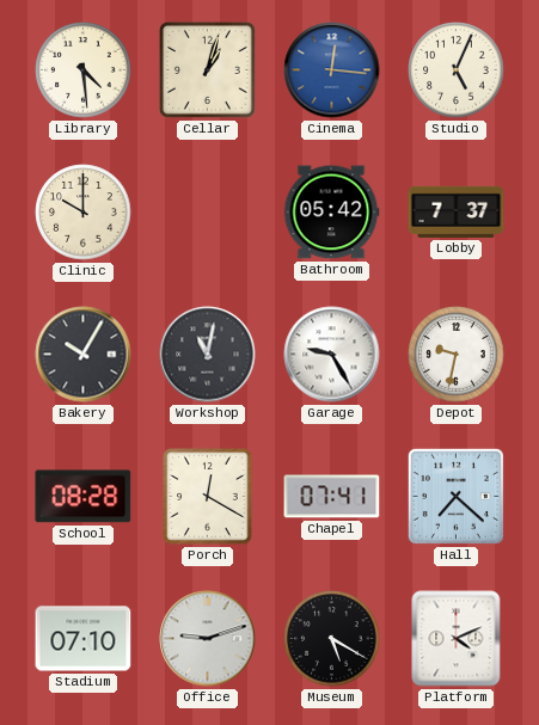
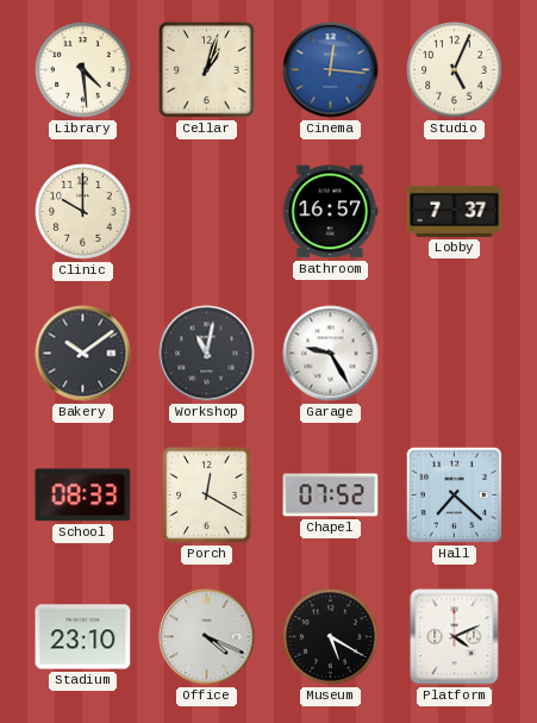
Bathroom: 05:42 -> 16:57 (330, 212)
Bakery: 10:05 -> 10:09 (83, 354)
Depot: 9:32 -> none (457, 355)
School: 08:28 -> 08:33 (83, 495)
Chapel: 07:41 -> 07:52 (331, 495)
Stadium: 07:10 -> 23:10 (83, 637)
Office: 9:12 -> 4:19 (207, 637)
